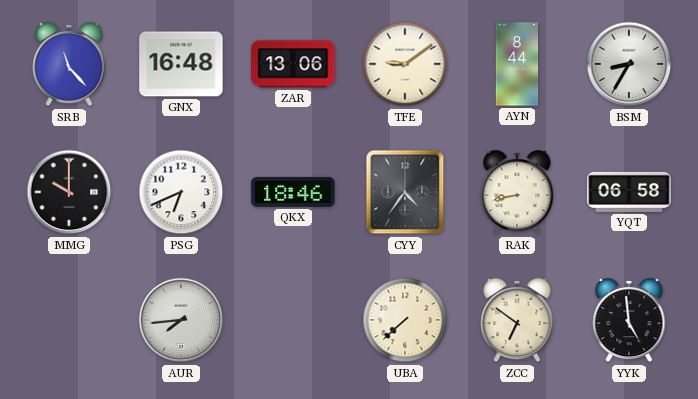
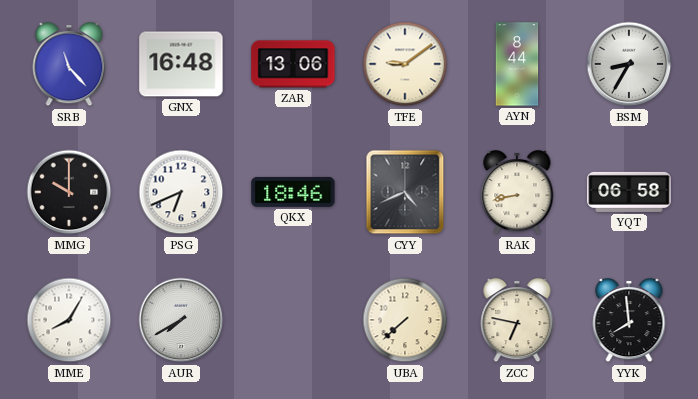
CYY: 4:36 -> 4:41 (405, 192)
MME: none -> 8:05 (69, 320)
AUR: 7:44 -> 7:40 (181, 320)
ZCC: 6:51 -> 6:47 (517, 321)
YYK: 4:59 -> 7:59 (629, 321)
